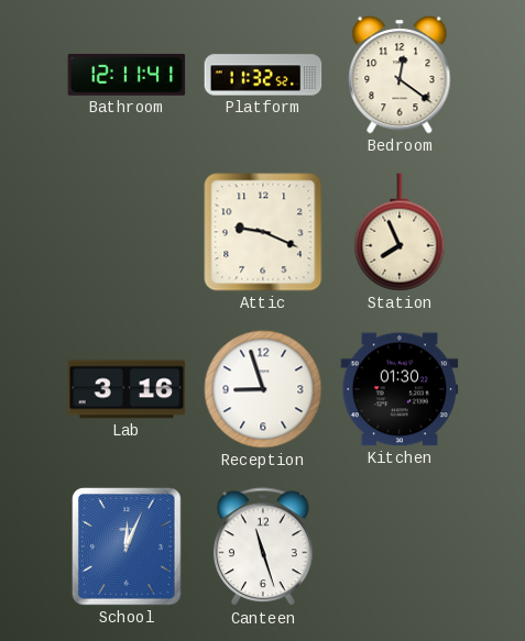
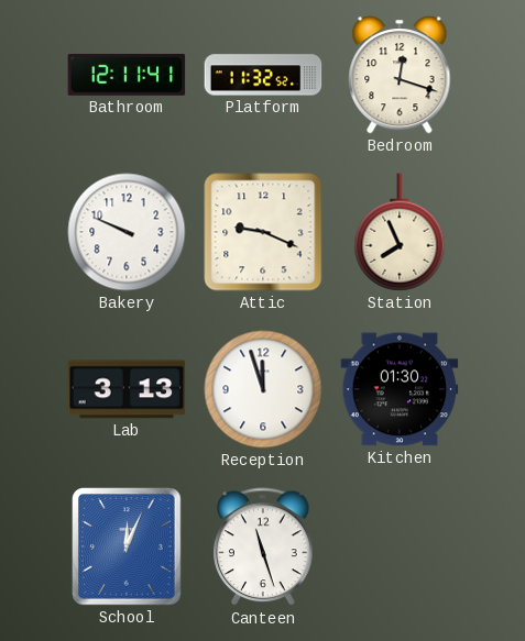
Bedroom: 12:21 -> 12:18 (400, 76)
Bakery: none -> 9:49 (127, 232)
Lab: 3:16 -> 3:13 (127, 389)
Reception: 8:57 -> 11:57 (263, 389)
